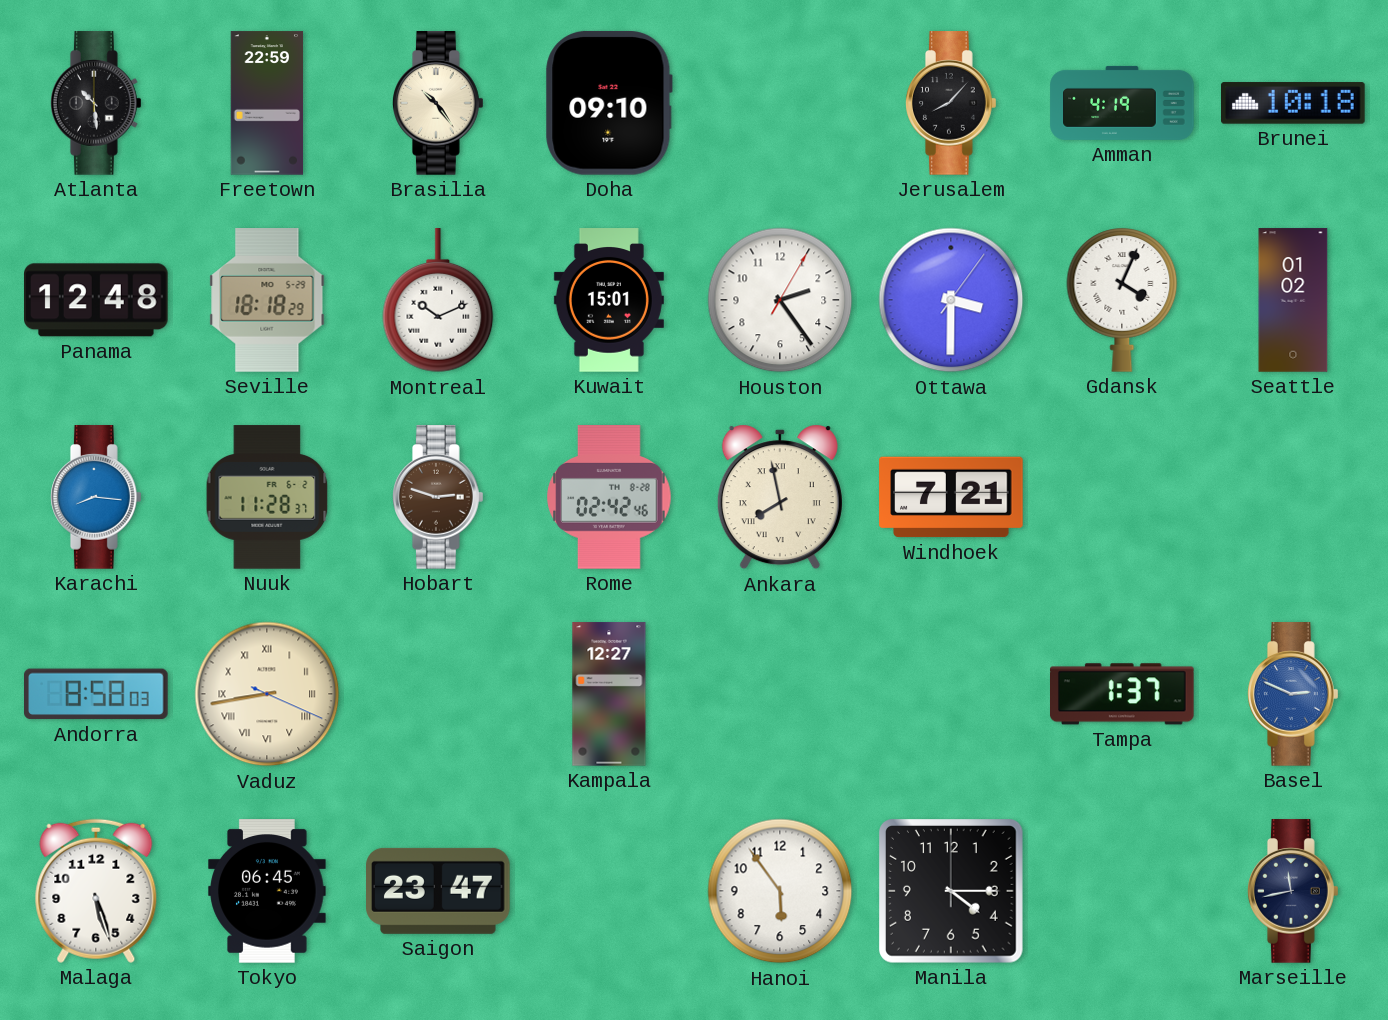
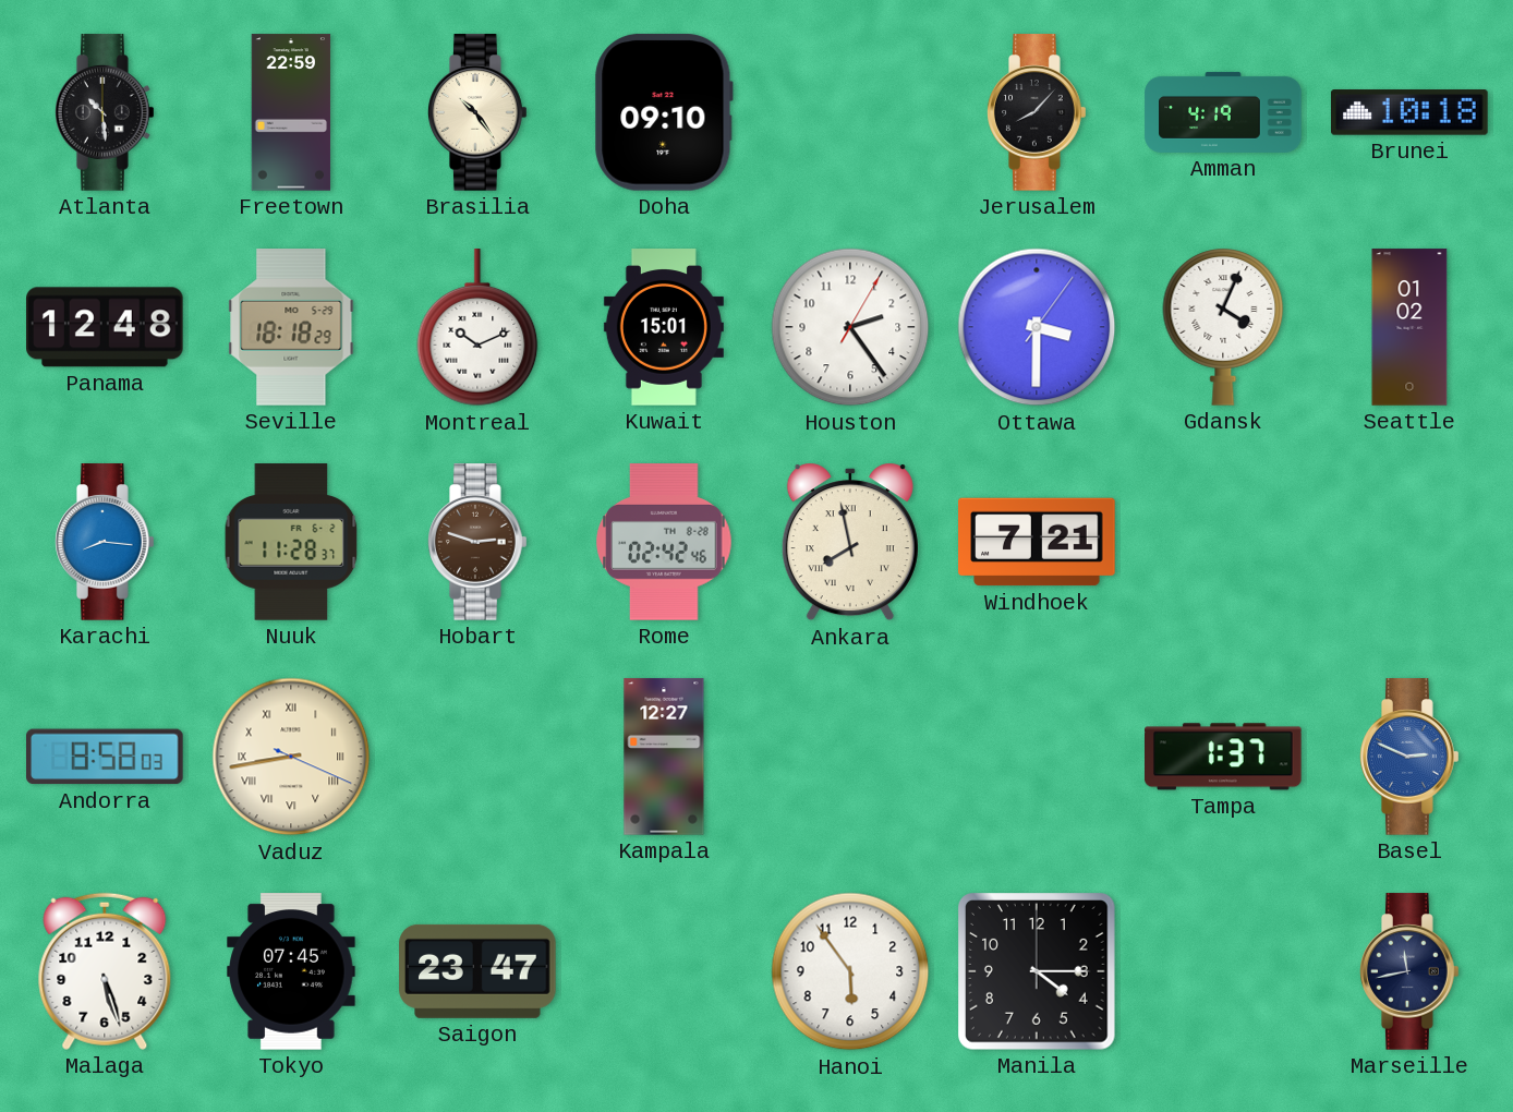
Tokyo: 06:45 -> 07:45 (291, 971)
